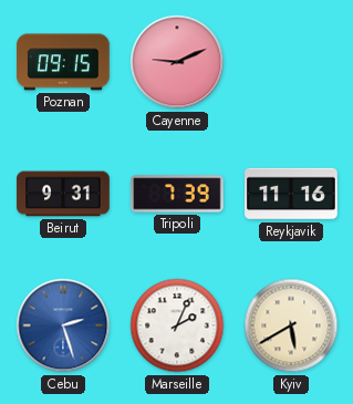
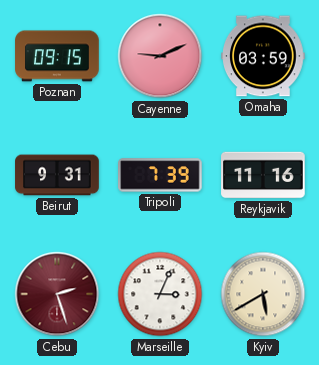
Omaha: none -> 03:59 (263, 56)
Cebu dial: blue -> burgundy (57, 294)
Marseille: 2:04 -> 3:04 (160, 294)
